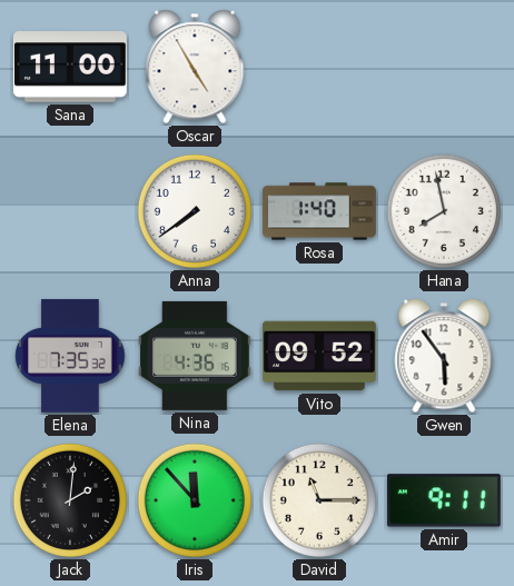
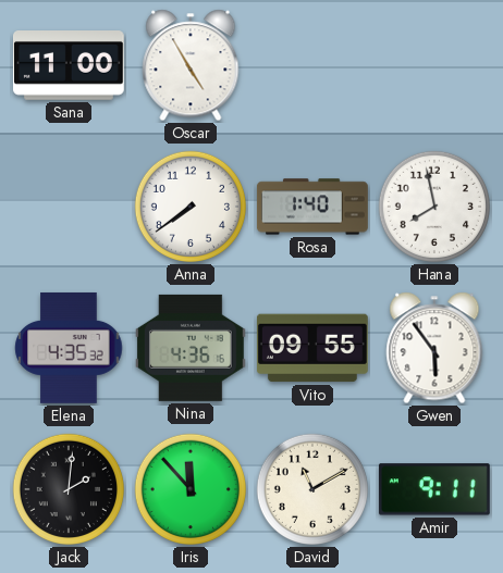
Elena: 7:35 -> 4:35 (69, 348)
Vito: 09:52 -> 09:55 (312, 348)
David: 11:15 -> 11:10 (312, 489)
